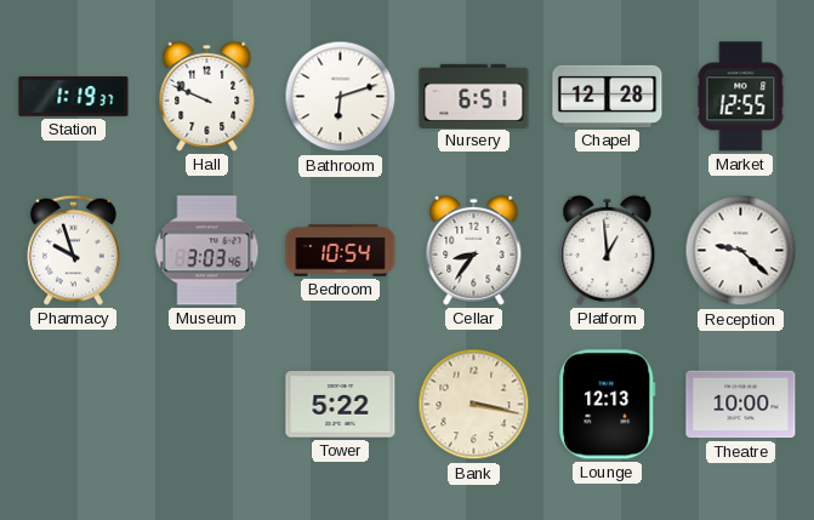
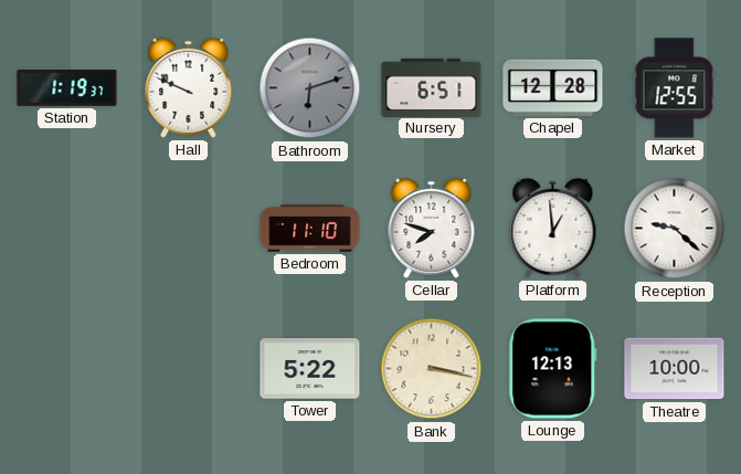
Bathroom dial: white -> grey (310, 88)
Pharmacy: 9:57 -> none (73, 250)
Museum: 3:03 -> none (207, 251)
Bedroom: 10:54 -> 11:10 (310, 229)
Cellar: 8:36 -> 7:48 (432, 228)
